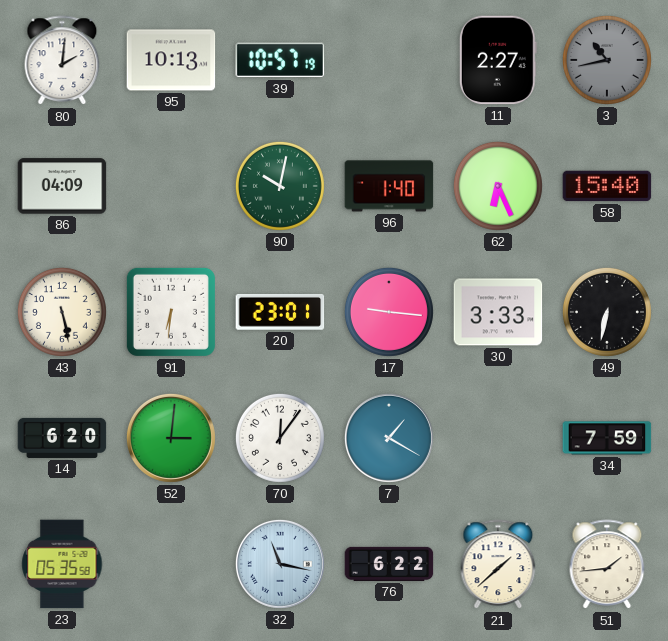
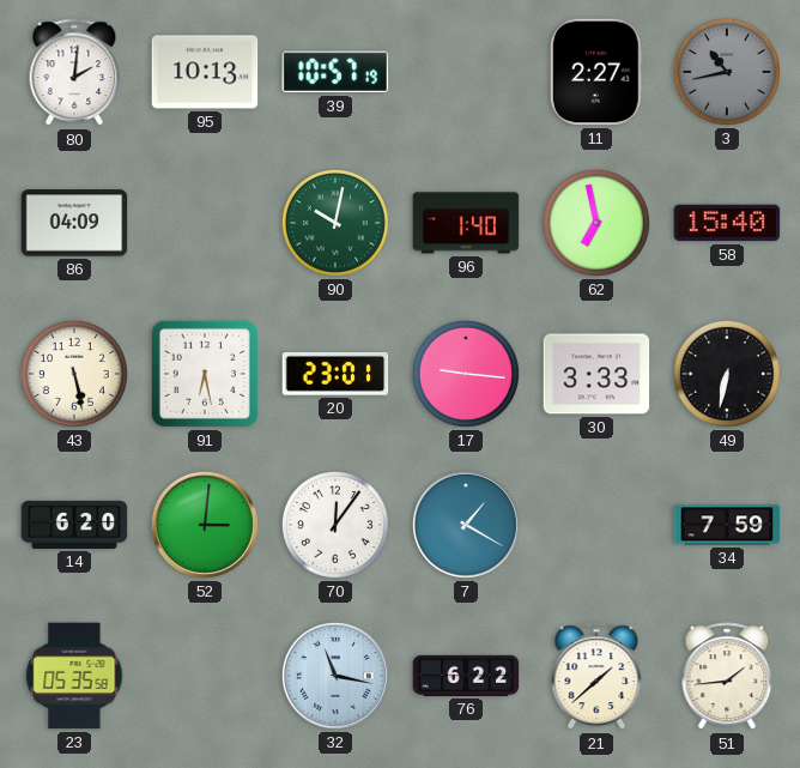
62: 6:26 -> 6:58 (596, 223)
91: 6:31 -> 6:28 (205, 374)
